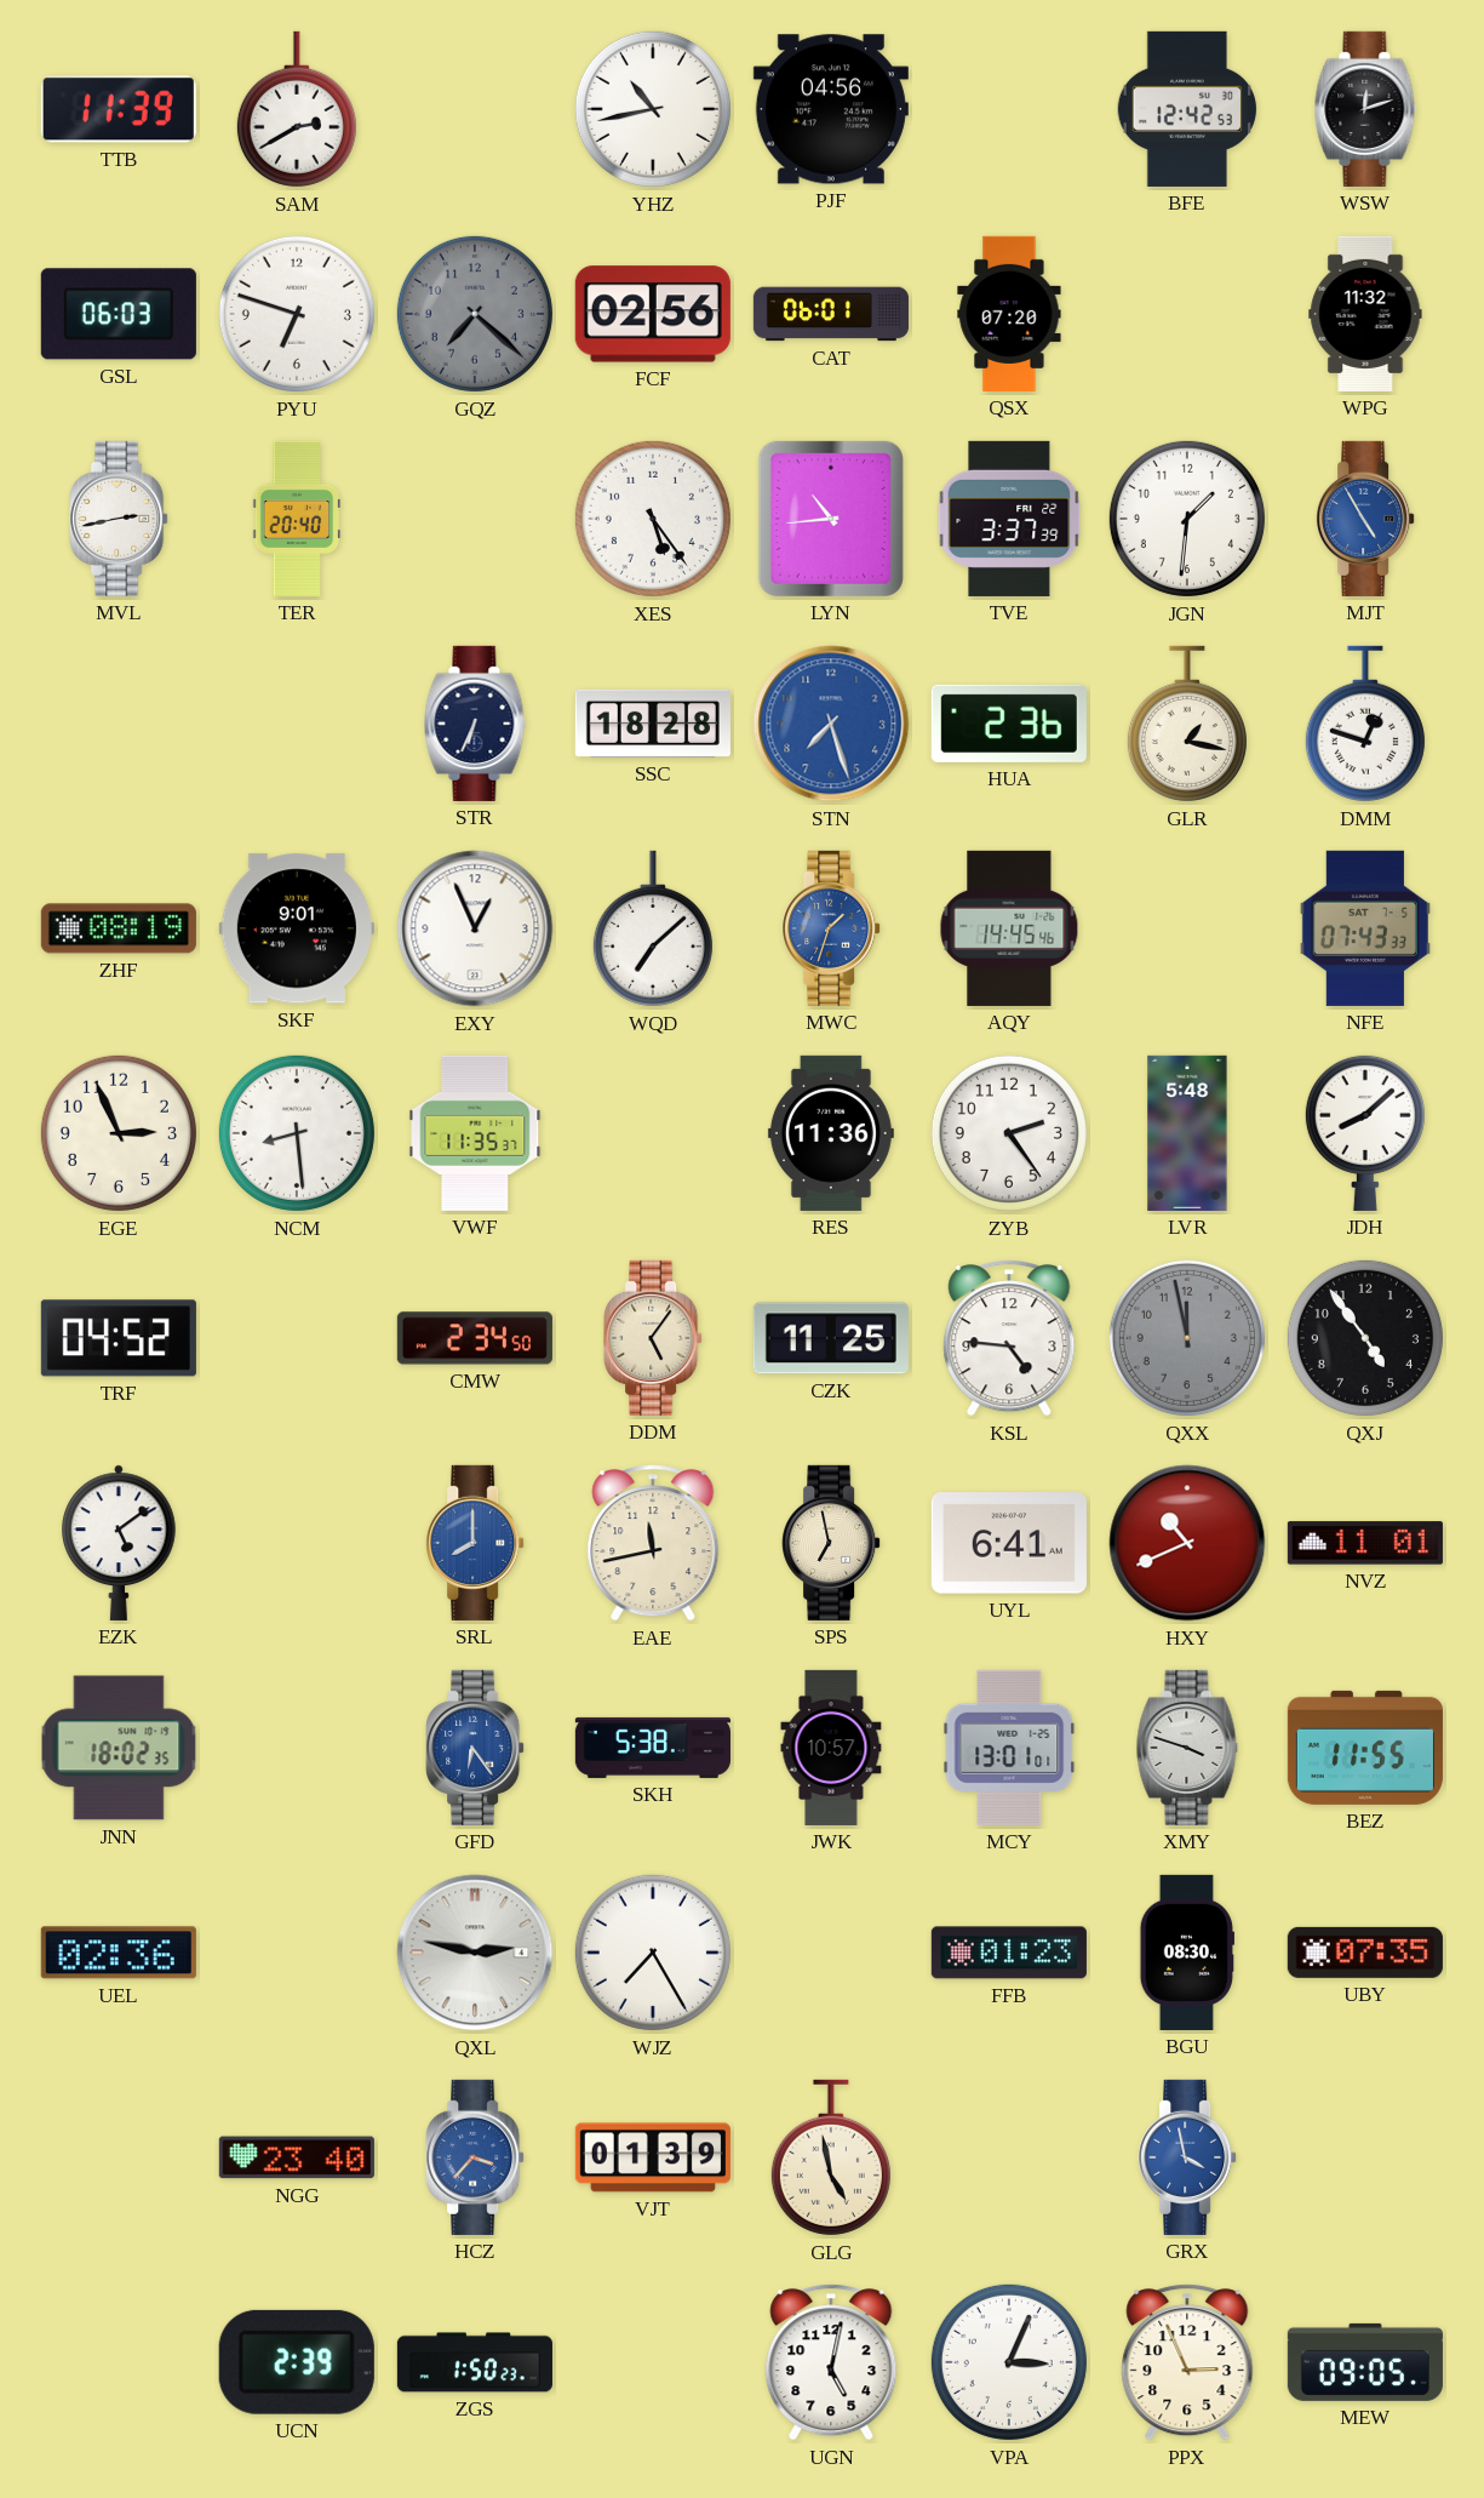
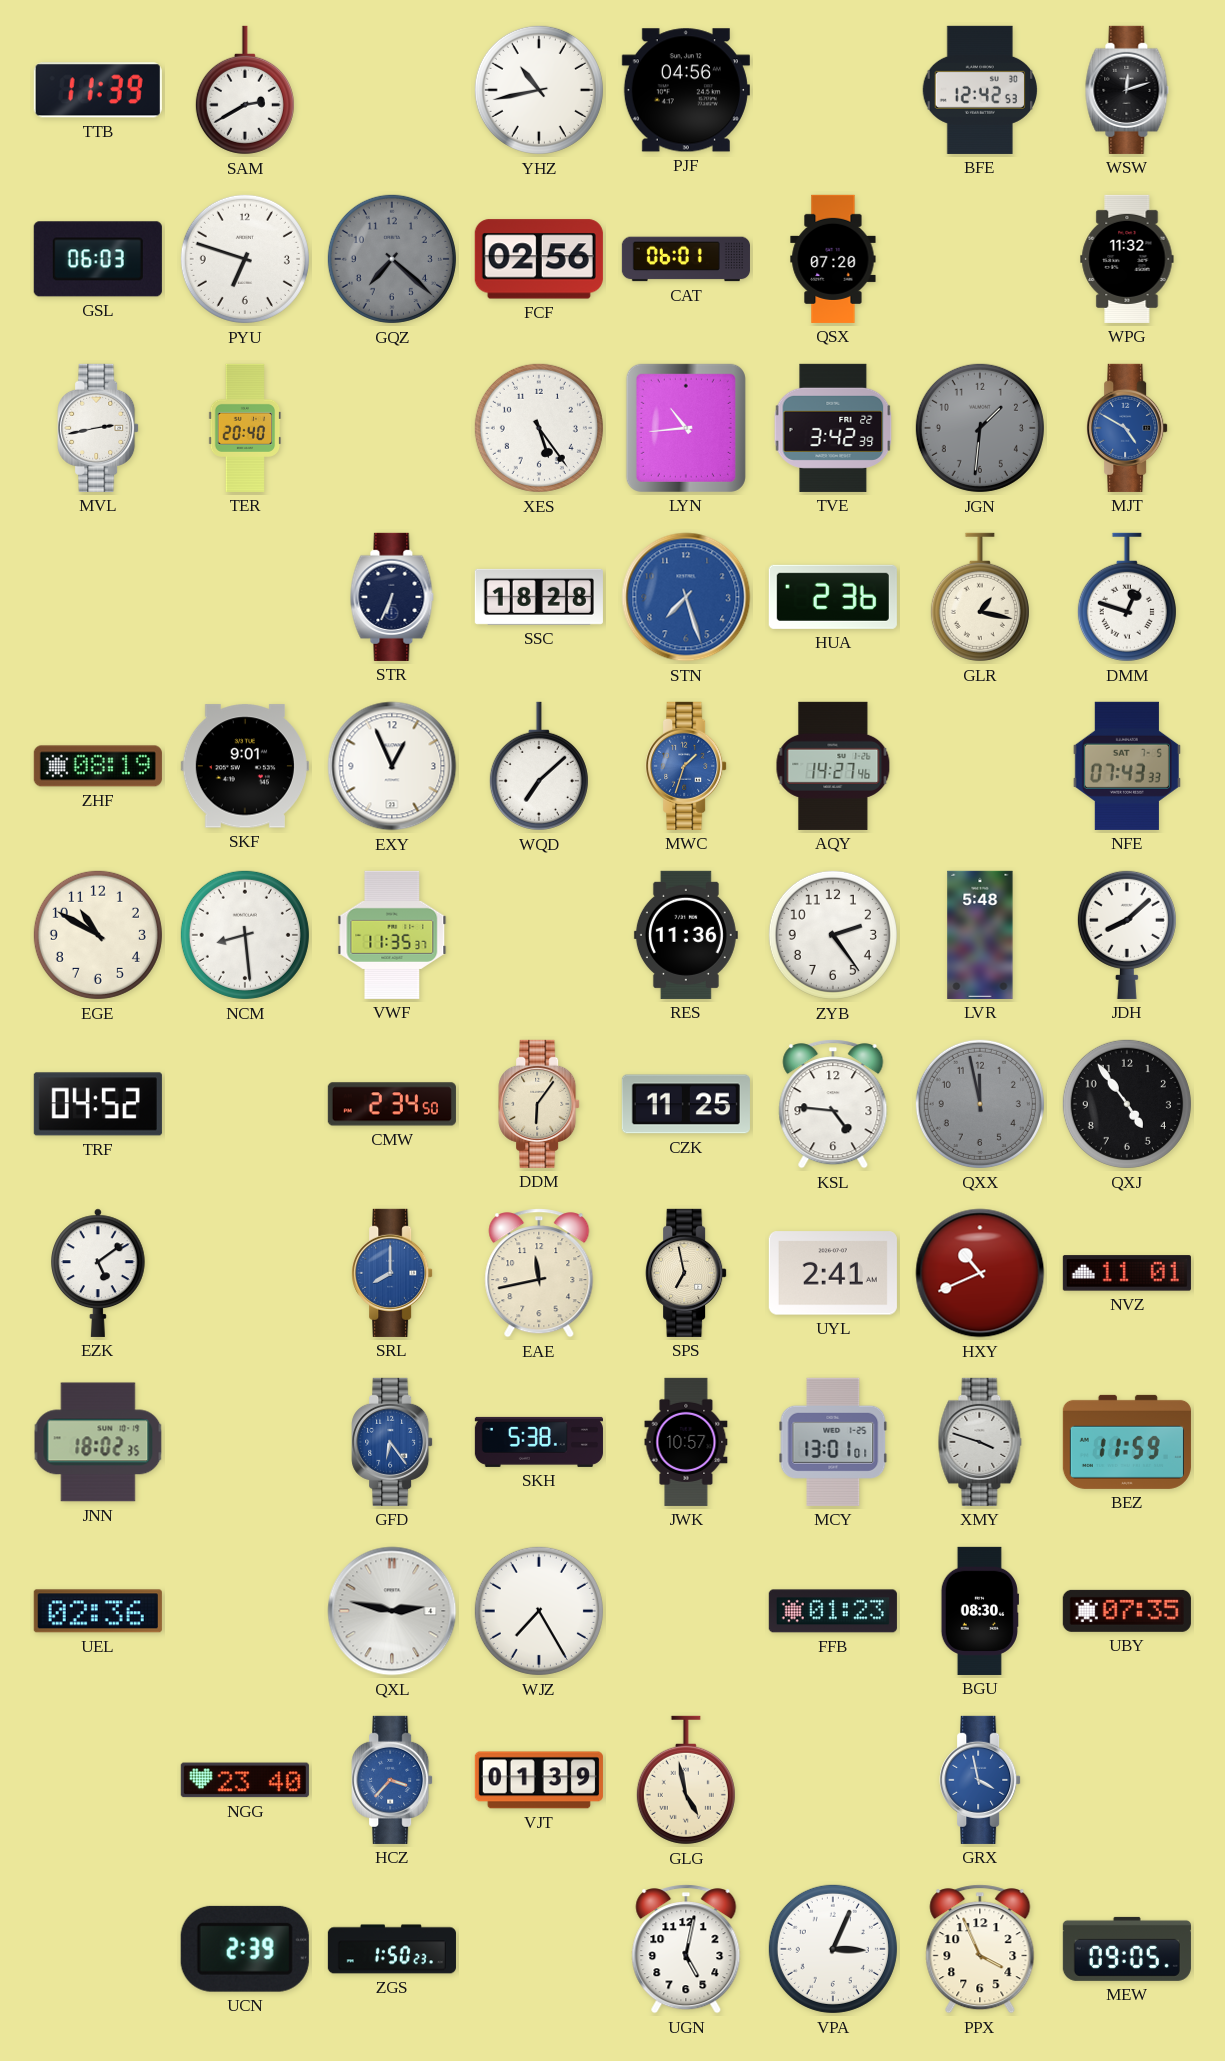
TVE: 3:37 -> 3:42 (833, 428)
JGN dial: white -> grey (980, 428)
MJT: 4:55 -> 4:50 (1127, 428)
AQY: 14:45 -> 14:27 (833, 766)
EGE: 2:56 -> 10:50 (98, 935)
DDM: 5:06 -> 6:06 (539, 1104)
UYL: 6:41 -> 2:41 (833, 1273)
BEZ: 11:55 -> 11:59 (1127, 1442)
PPX: 2:56 -> 3:56 (980, 1949)
